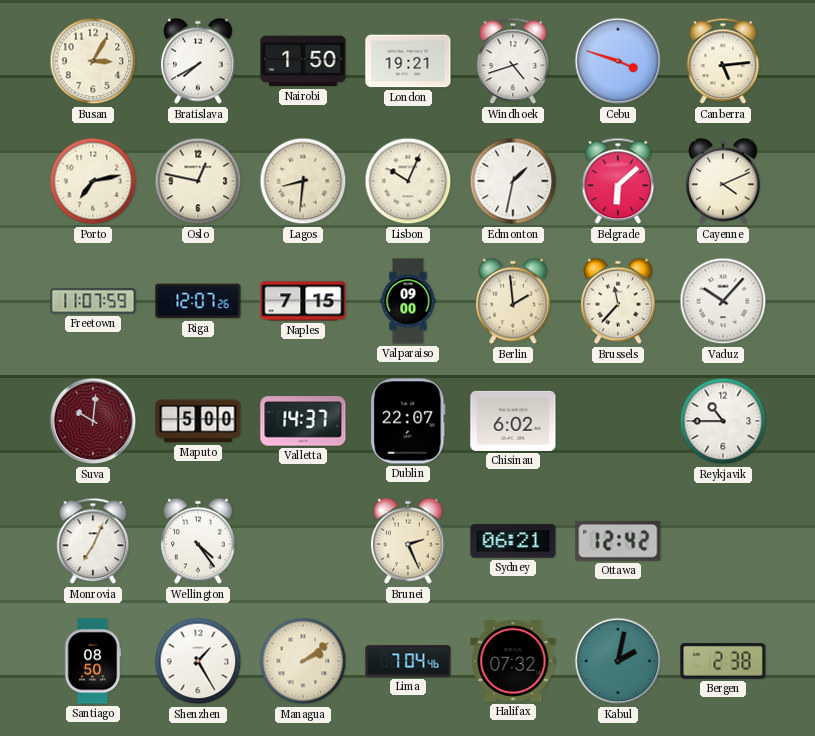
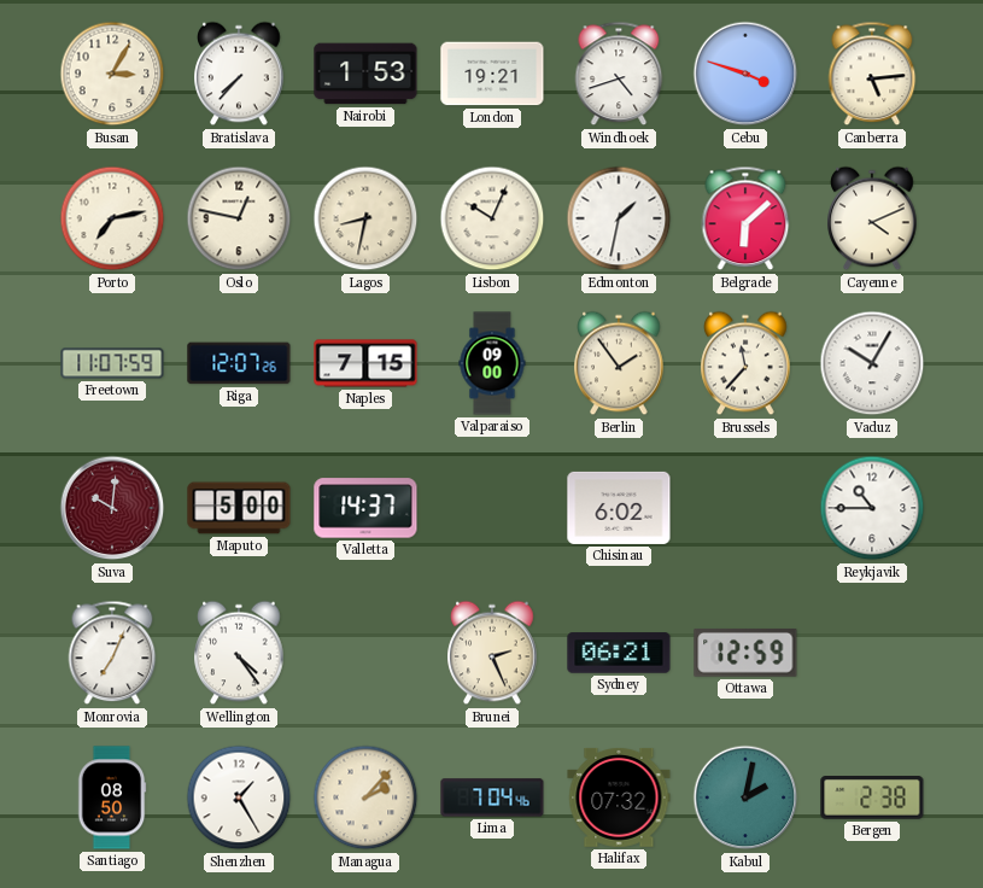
Bratislava: 7:40 -> 7:37 (239, 74)
Nairobi: 1:50 -> 1:53 (365, 74)
Lagos: 8:31 -> 8:32 (365, 218)
Berlin: 1:59 -> 1:54 (619, 363)
Vaduz: 10:07 -> 10:05 (872, 363)
Dublin: 22:07 -> none (408, 421)
Ottawa: 12:42 -> 12:59 (745, 653)
Managua: 2:09 -> 2:07 (365, 798)
